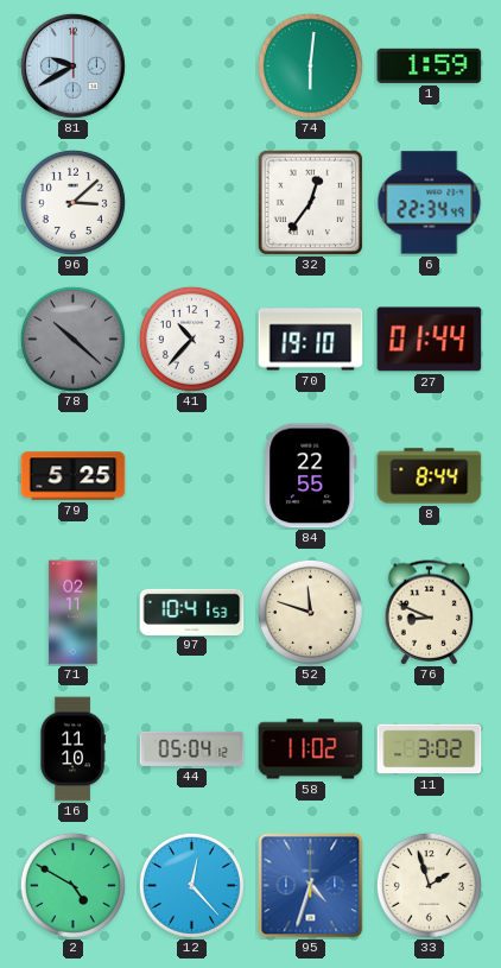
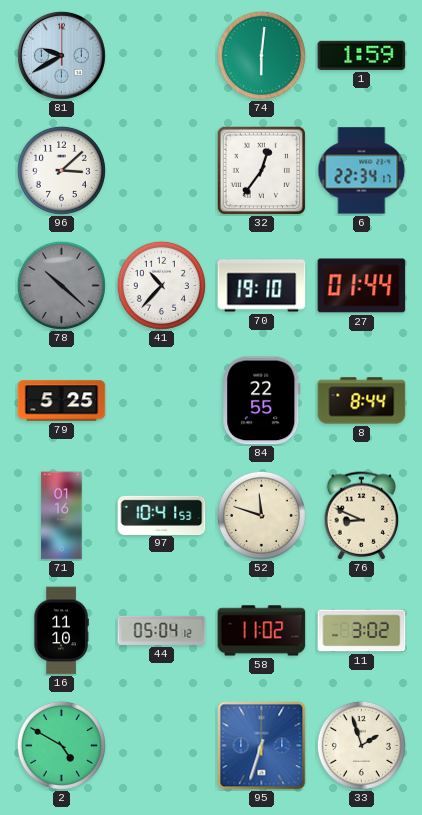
6: 22:34:49 -> 22:34:17 (362, 171)
71: 02:11 -> 01:16 (62, 516)
12: 12:23 -> none (191, 885)
95: 4:33 -> 6:33 (262, 746)
